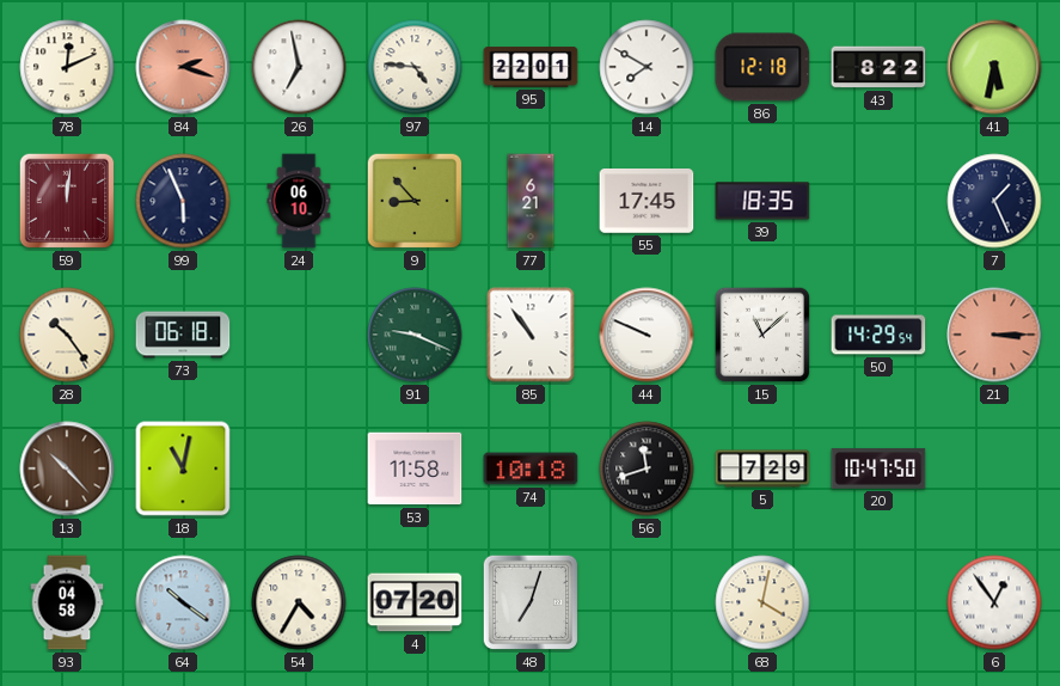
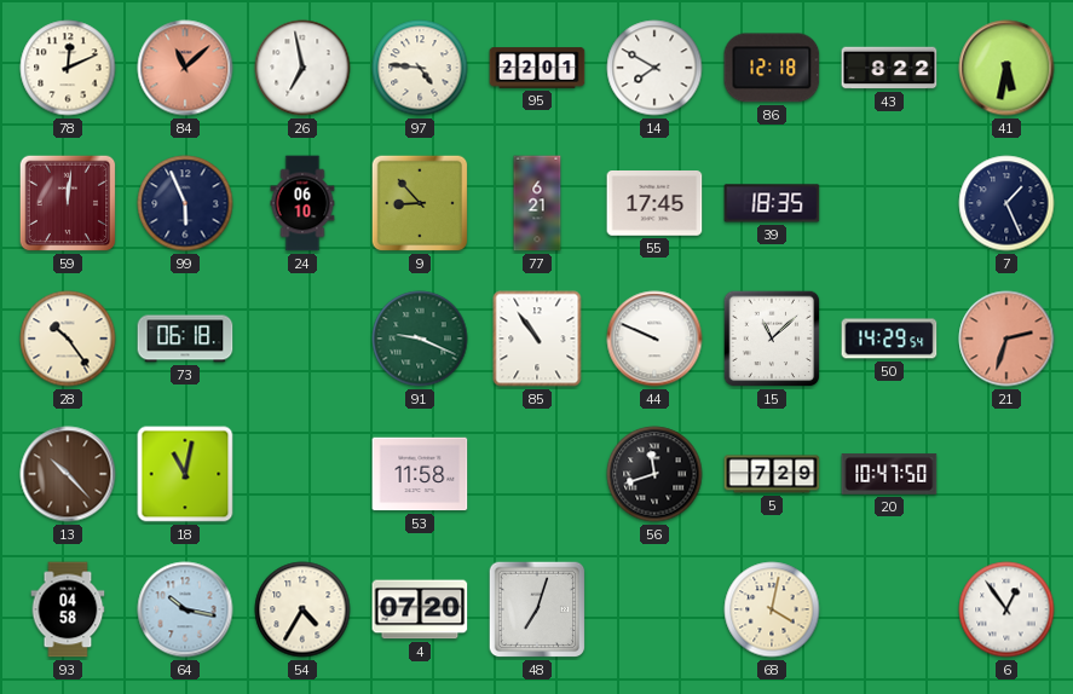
84: 2:18 -> 11:08 (185, 68)
21: 3:15 -> 2:33 (1006, 339)
74: 10:18 -> none (531, 468)
64: 10:21 -> 10:17 (185, 609)
